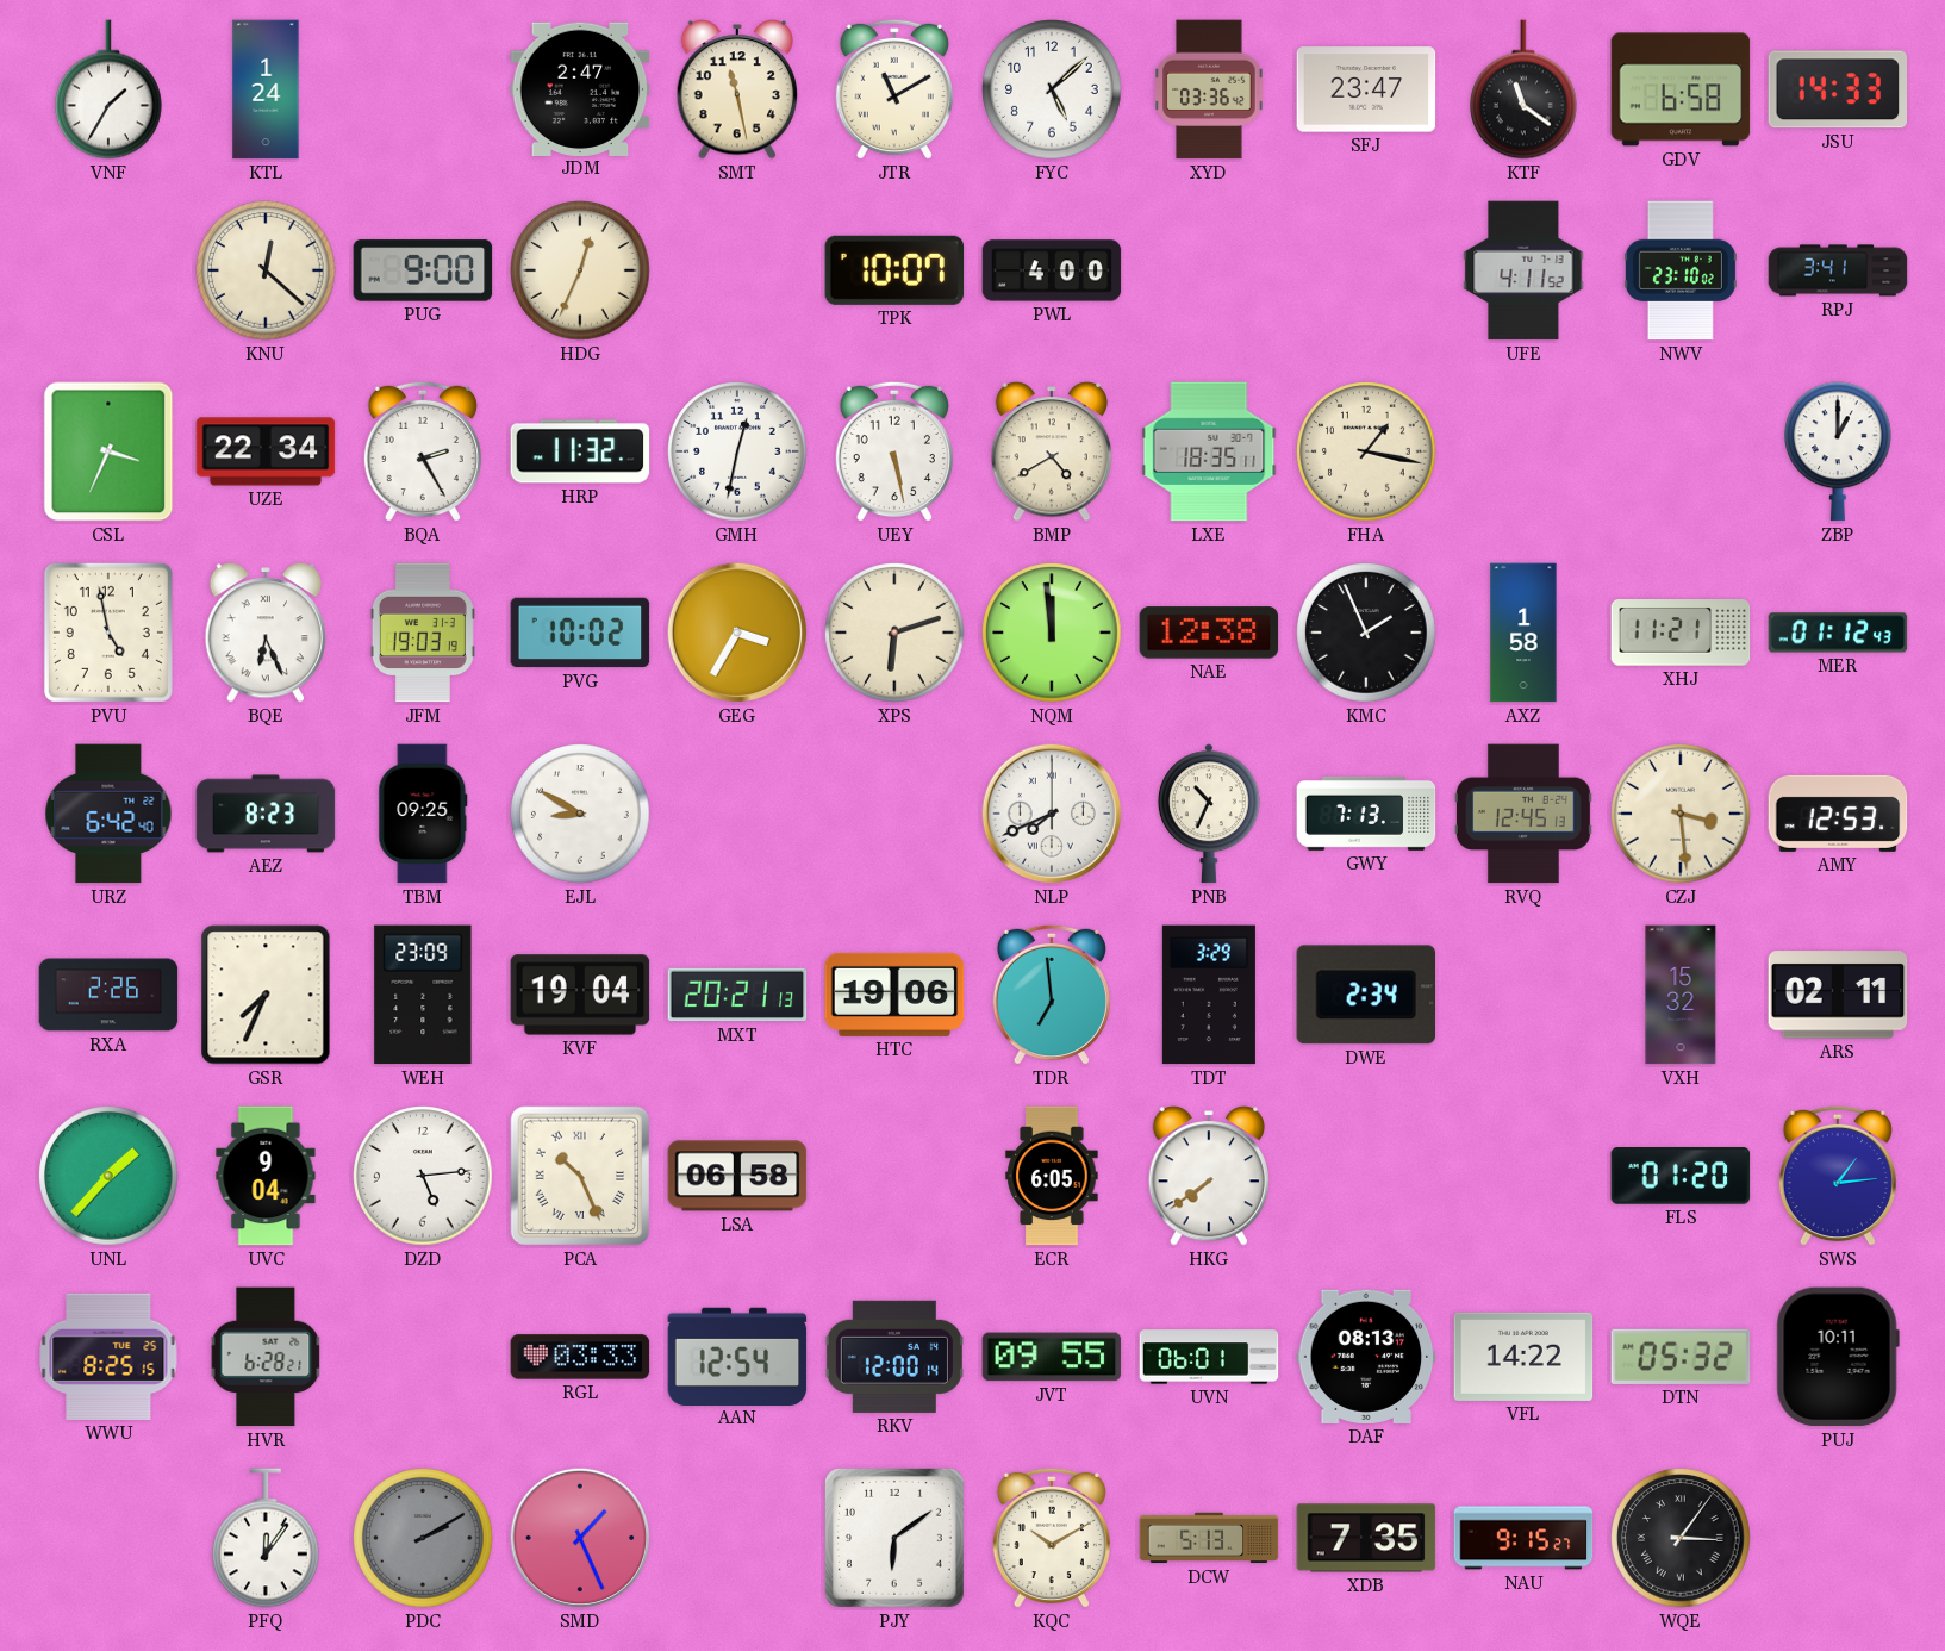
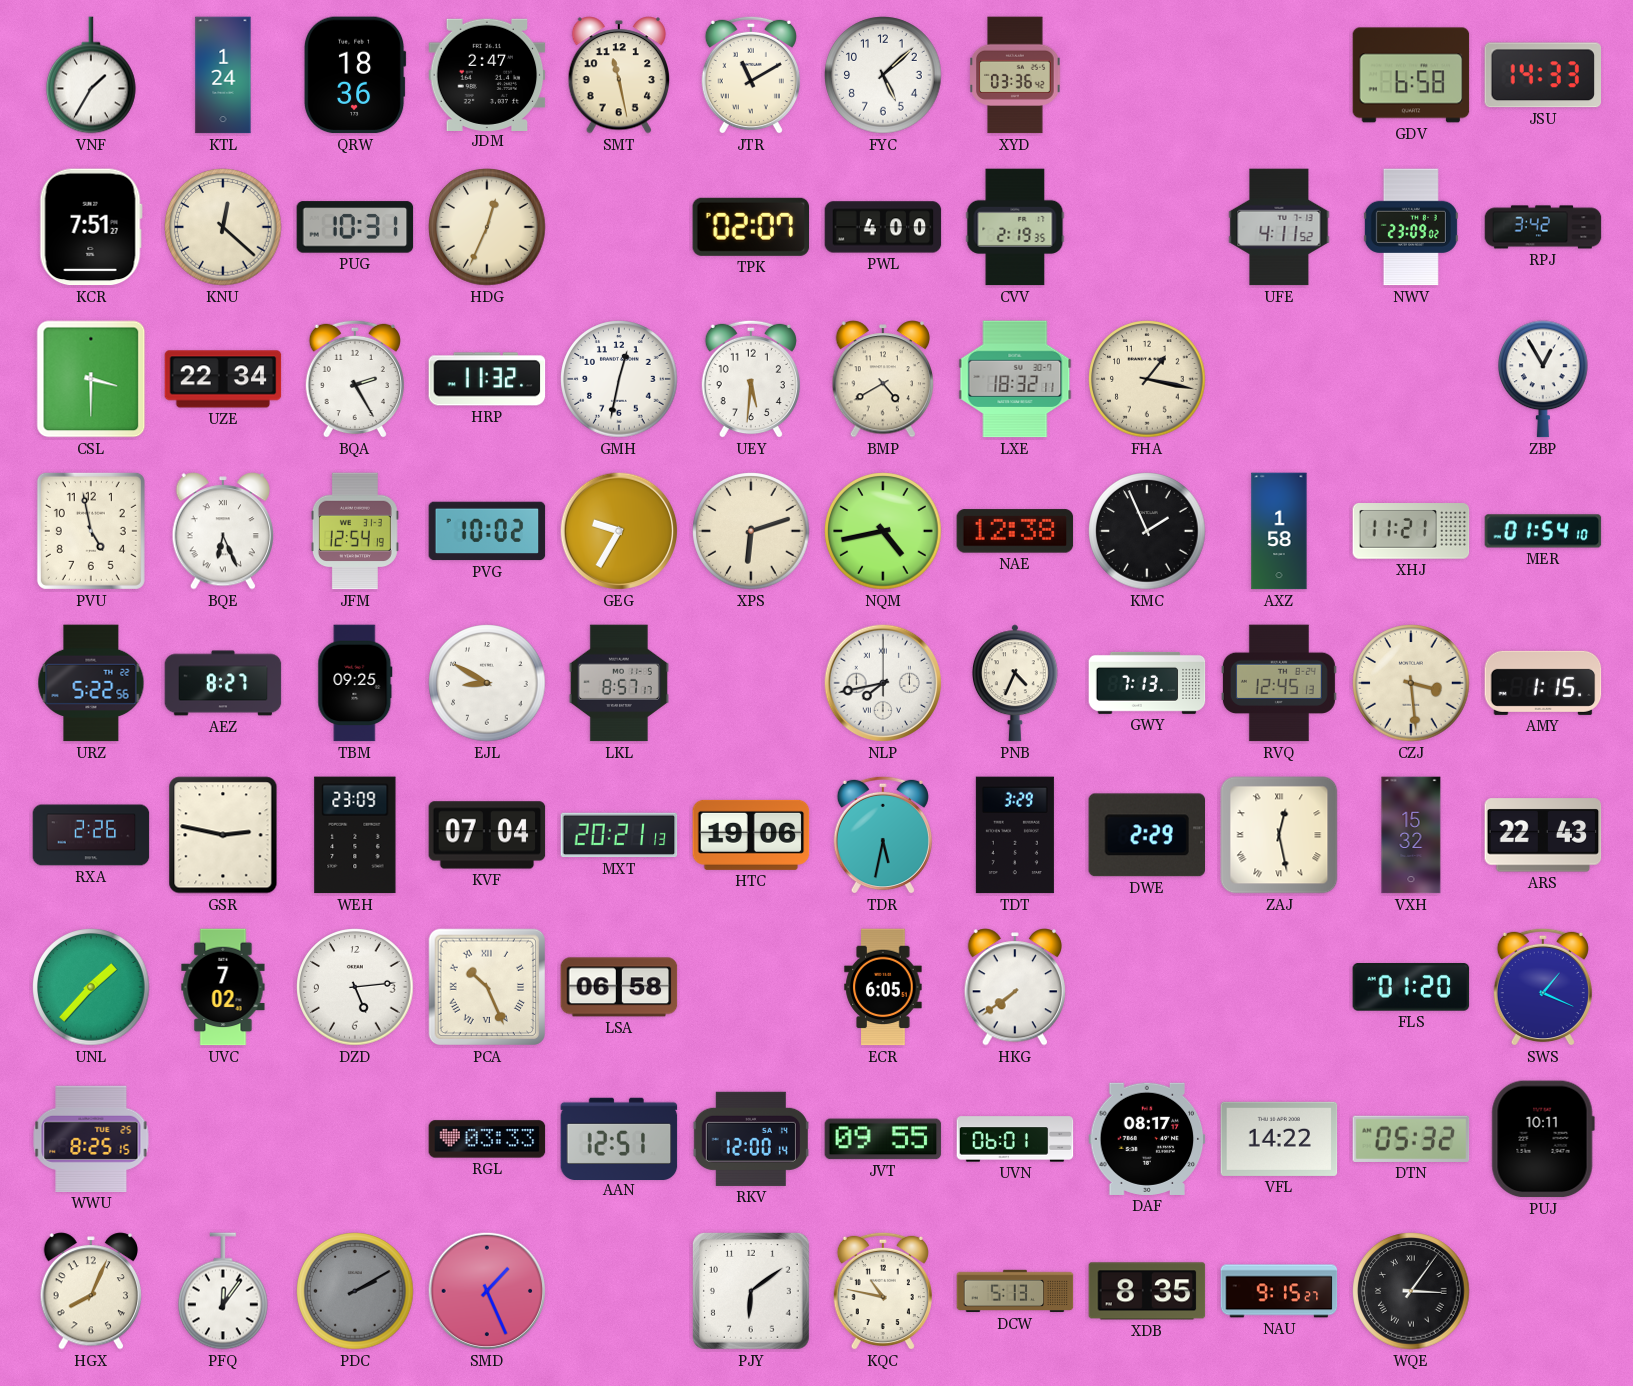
QRW: none -> 18:36 (355, 75)
SFJ: 23:47 -> none (1366, 89)
KTF: 11:21 -> none (1525, 89)
KCR: none -> 7:51 (91, 227)
PUG: 9:00 -> 10:31 (355, 227)
TPK: 10:07 -> 02:07 (751, 227)
CVV: none -> 2:19 (1015, 227)
NWV: 23:10 -> 23:09 (1411, 227)
RPJ: 3:41 -> 3:42 (1543, 227)
CSL: 3:34 -> 3:30 (91, 379)
UEY: 5:28 -> 5:31 (751, 379)
LXE: 18:35 -> 18:32 (1015, 379)
ZBP: 1:00 -> 12:55 (1544, 379)
JFM: 19:03 -> 12:54 (355, 531)
GEG: 3:35 -> 9:35 (619, 531)
NQM: 11:59 -> 4:43 (883, 531)
MER: 01:12 -> 01:54 (1543, 531)
URZ: 6:42 -> 5:22 (91, 683)
AEZ: 8:23 -> 8:27 (223, 683)
LKL: none -> 8:57 (619, 683)
NLP: 7:41 -> 7:43 (883, 683)
PNB: 10:34 -> 4:34 (1015, 683)
AMY: 12:53 -> 1:15 (1543, 683)
GSR: 7:34 -> 2:47 (223, 835)
KVF: 19:04 -> 07:04 (487, 835)
TDR: 6:59 -> 5:32 (883, 835)
DWE: 2:34 -> 2:29 (1147, 835)
ZAJ: none -> 12:28 (1279, 835)
ARS: 02:11 -> 22:43 (1543, 835)
UVC: 9:04 -> 7:02 (223, 987)
SWS: 1:14 -> 1:19 (1543, 987)
HVR: 6:28 -> none (266, 1357)
AAN: 12:54 -> 12:51 (619, 1138)
DAF: 08:13 -> 08:17 (1147, 1139)
HGX: none -> 8:04 (90, 1291)
KQC: 10:10 -> 10:47 (883, 1291)
XDB: 7:35 -> 8:35 (1147, 1291)
